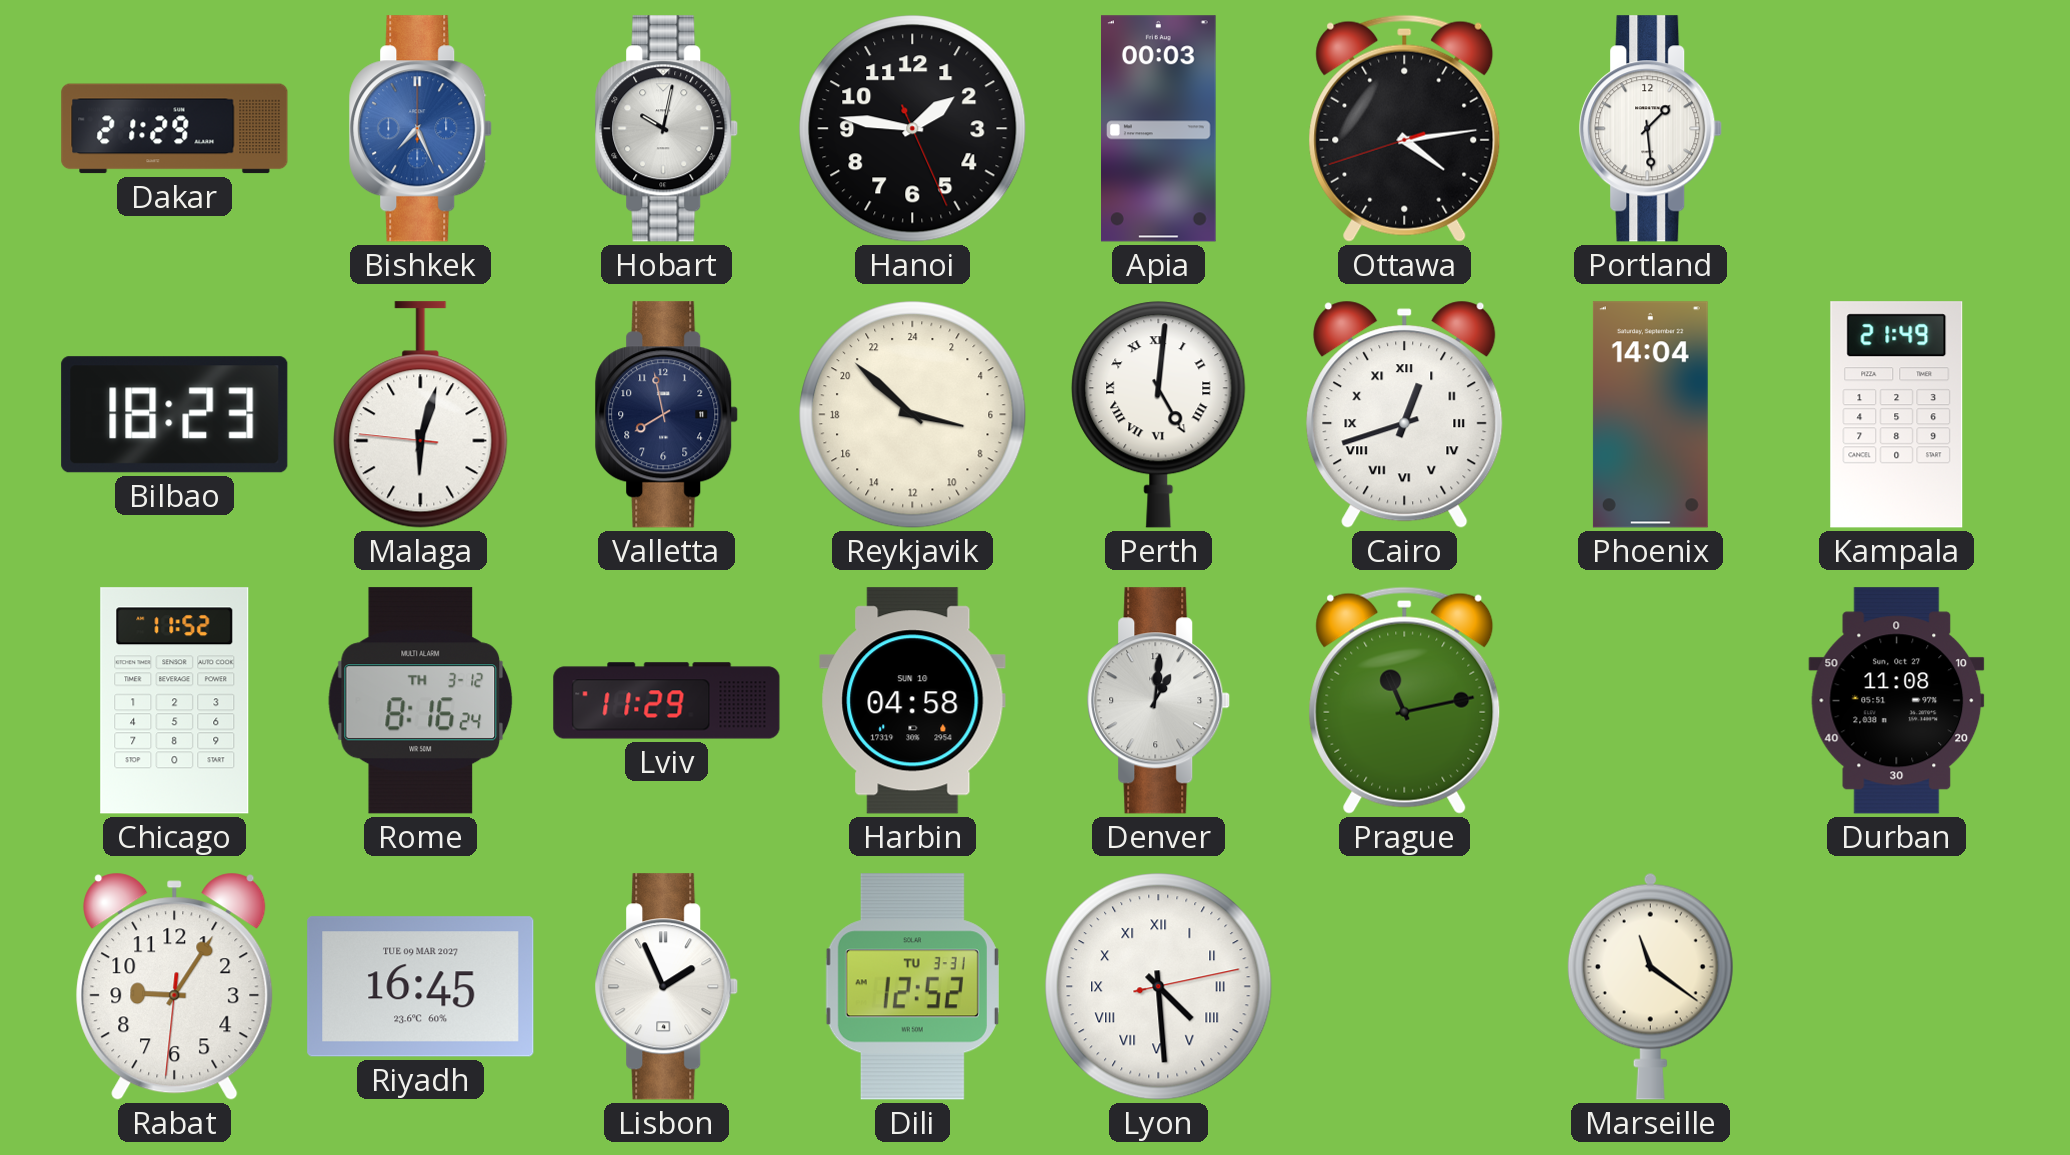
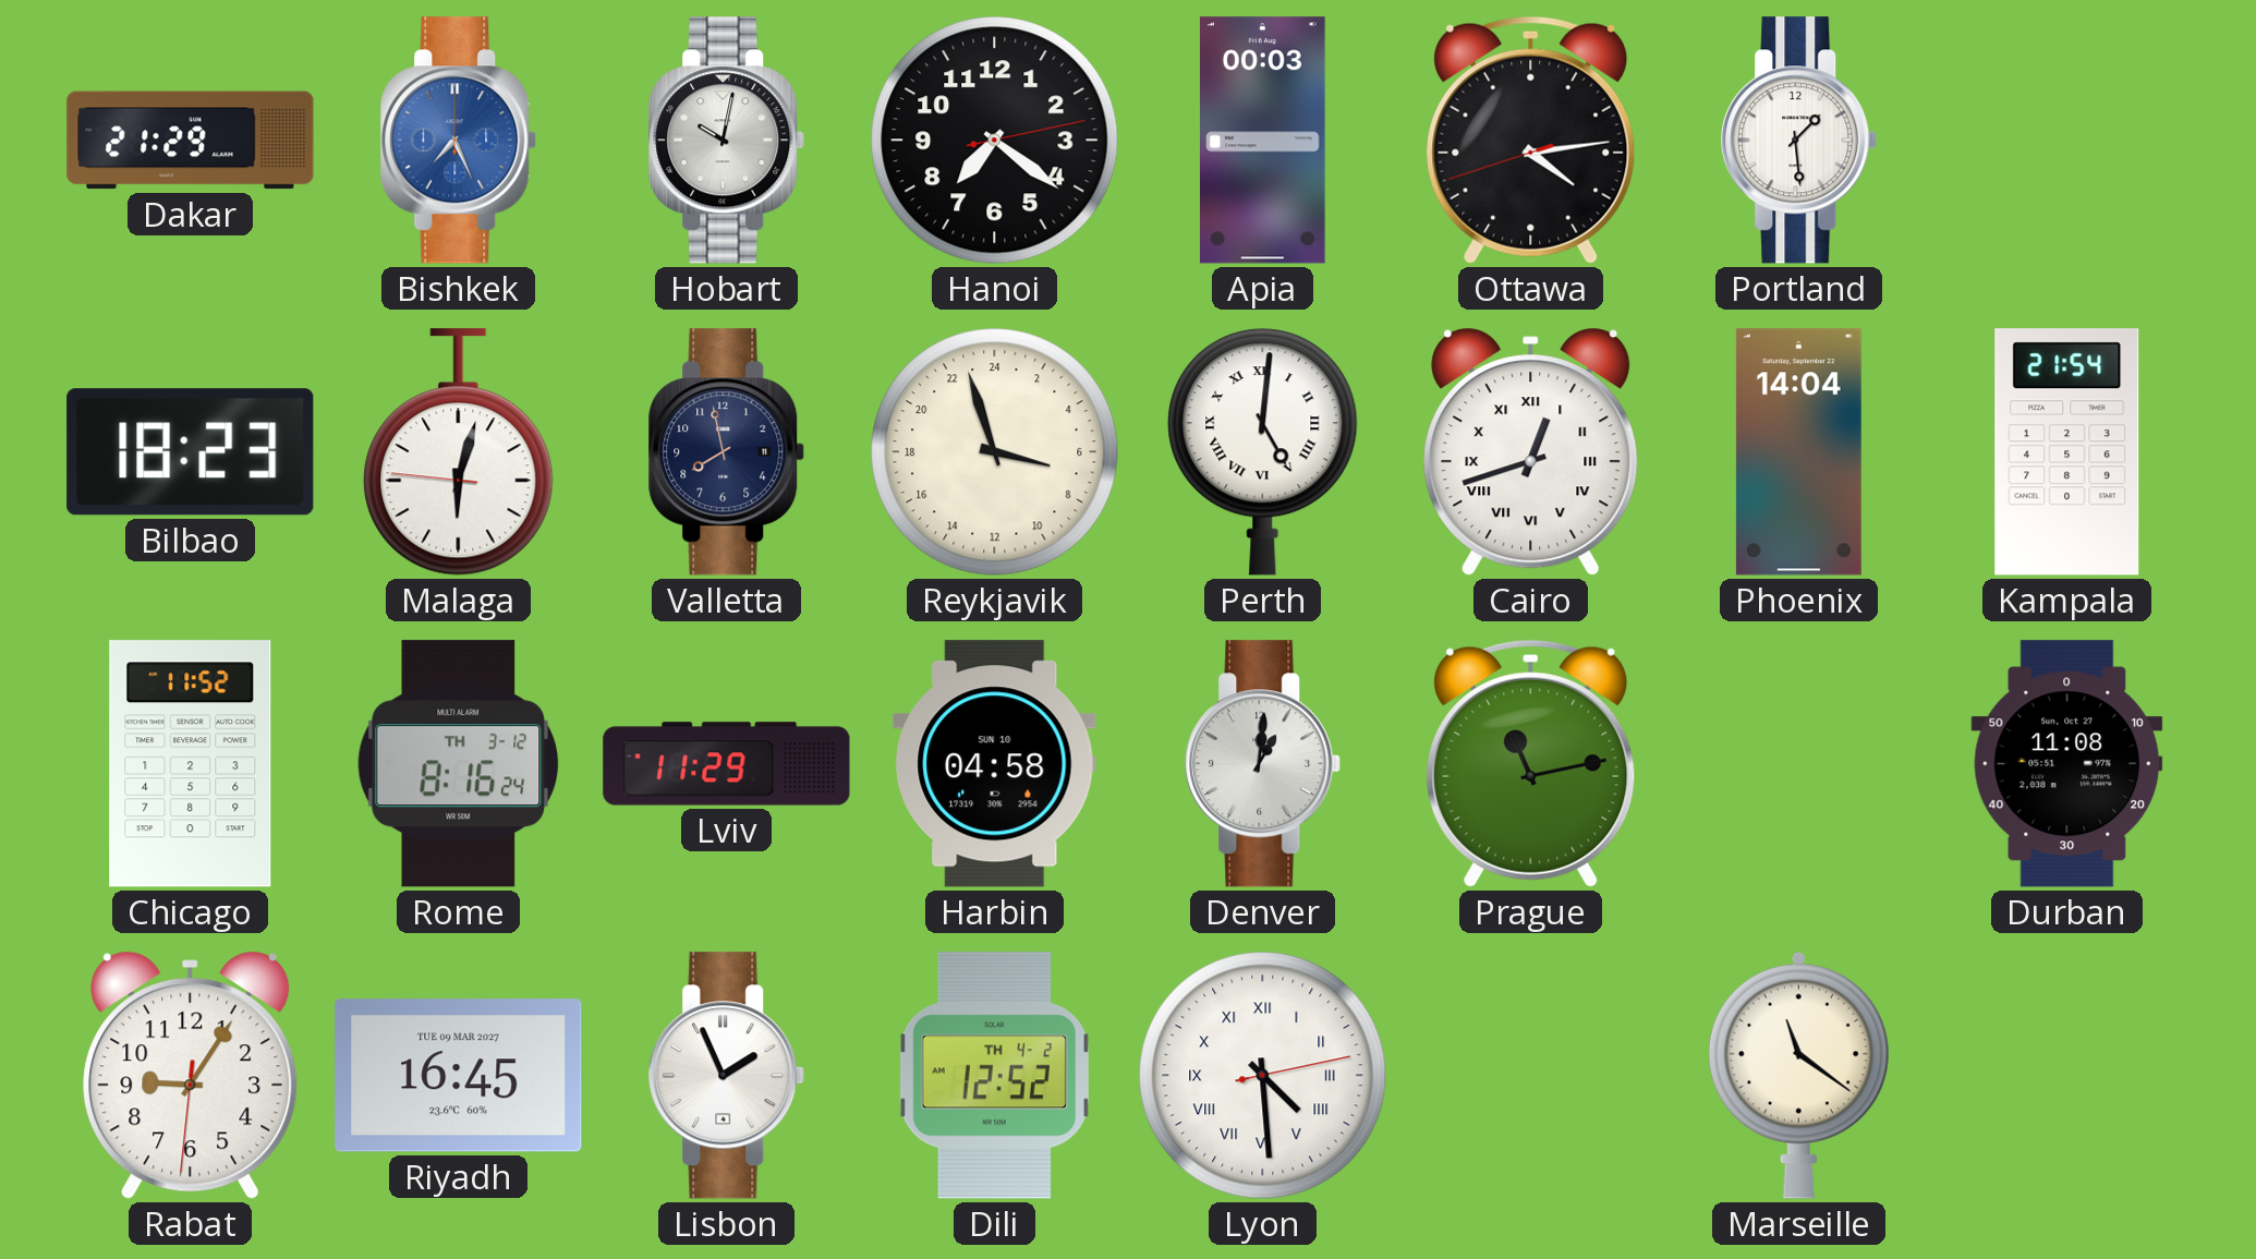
Hanoi: 1:46 -> 7:21 (995, 141)
Reykjavik: 6:52 -> 6:57 (995, 452)
Kampala: 21:49 -> 21:54 (2067, 452)
Dili date: TU 3-31 -> TH 4-2 (994, 1076)
